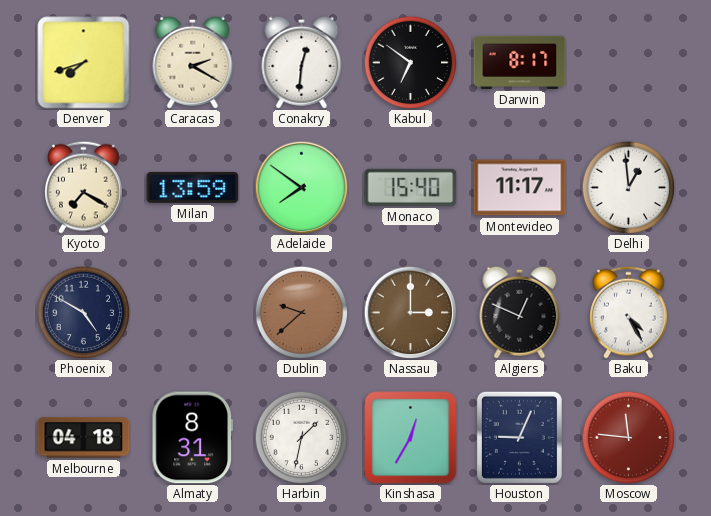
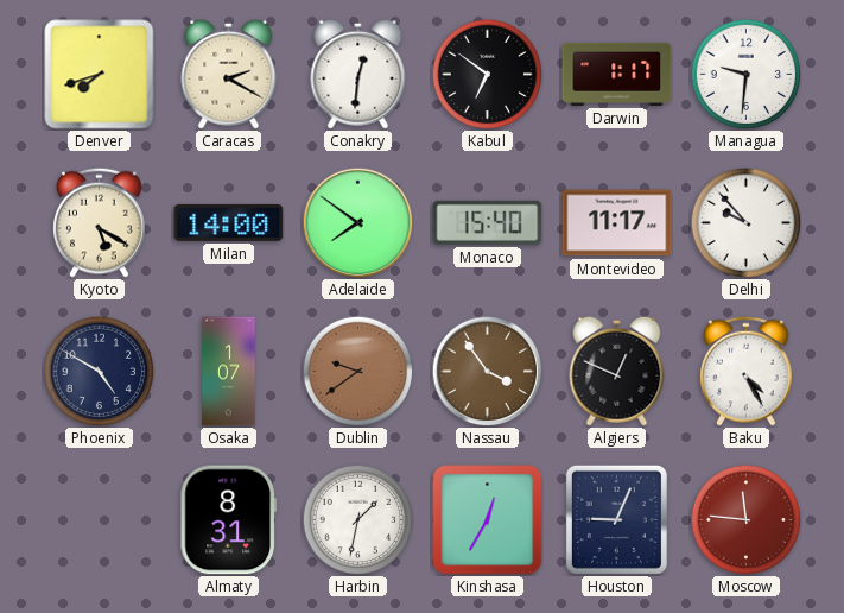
Darwin: 8:17 -> 1:17 (617, 74)
Managua: none -> 9:31 (745, 74)
Kyoto: 7:20 -> 5:20 (100, 222)
Milan: 13:59 -> 14:00 (229, 222)
Delhi: 12:59 -> 9:53 (745, 222)
Osaka: none -> 1:07 (229, 372)
Dublin: 9:38 -> 9:39 (357, 371)
Nassau: 3:00 -> 3:54 (487, 371)
Melbourne: 04:18 -> none (84, 438)
